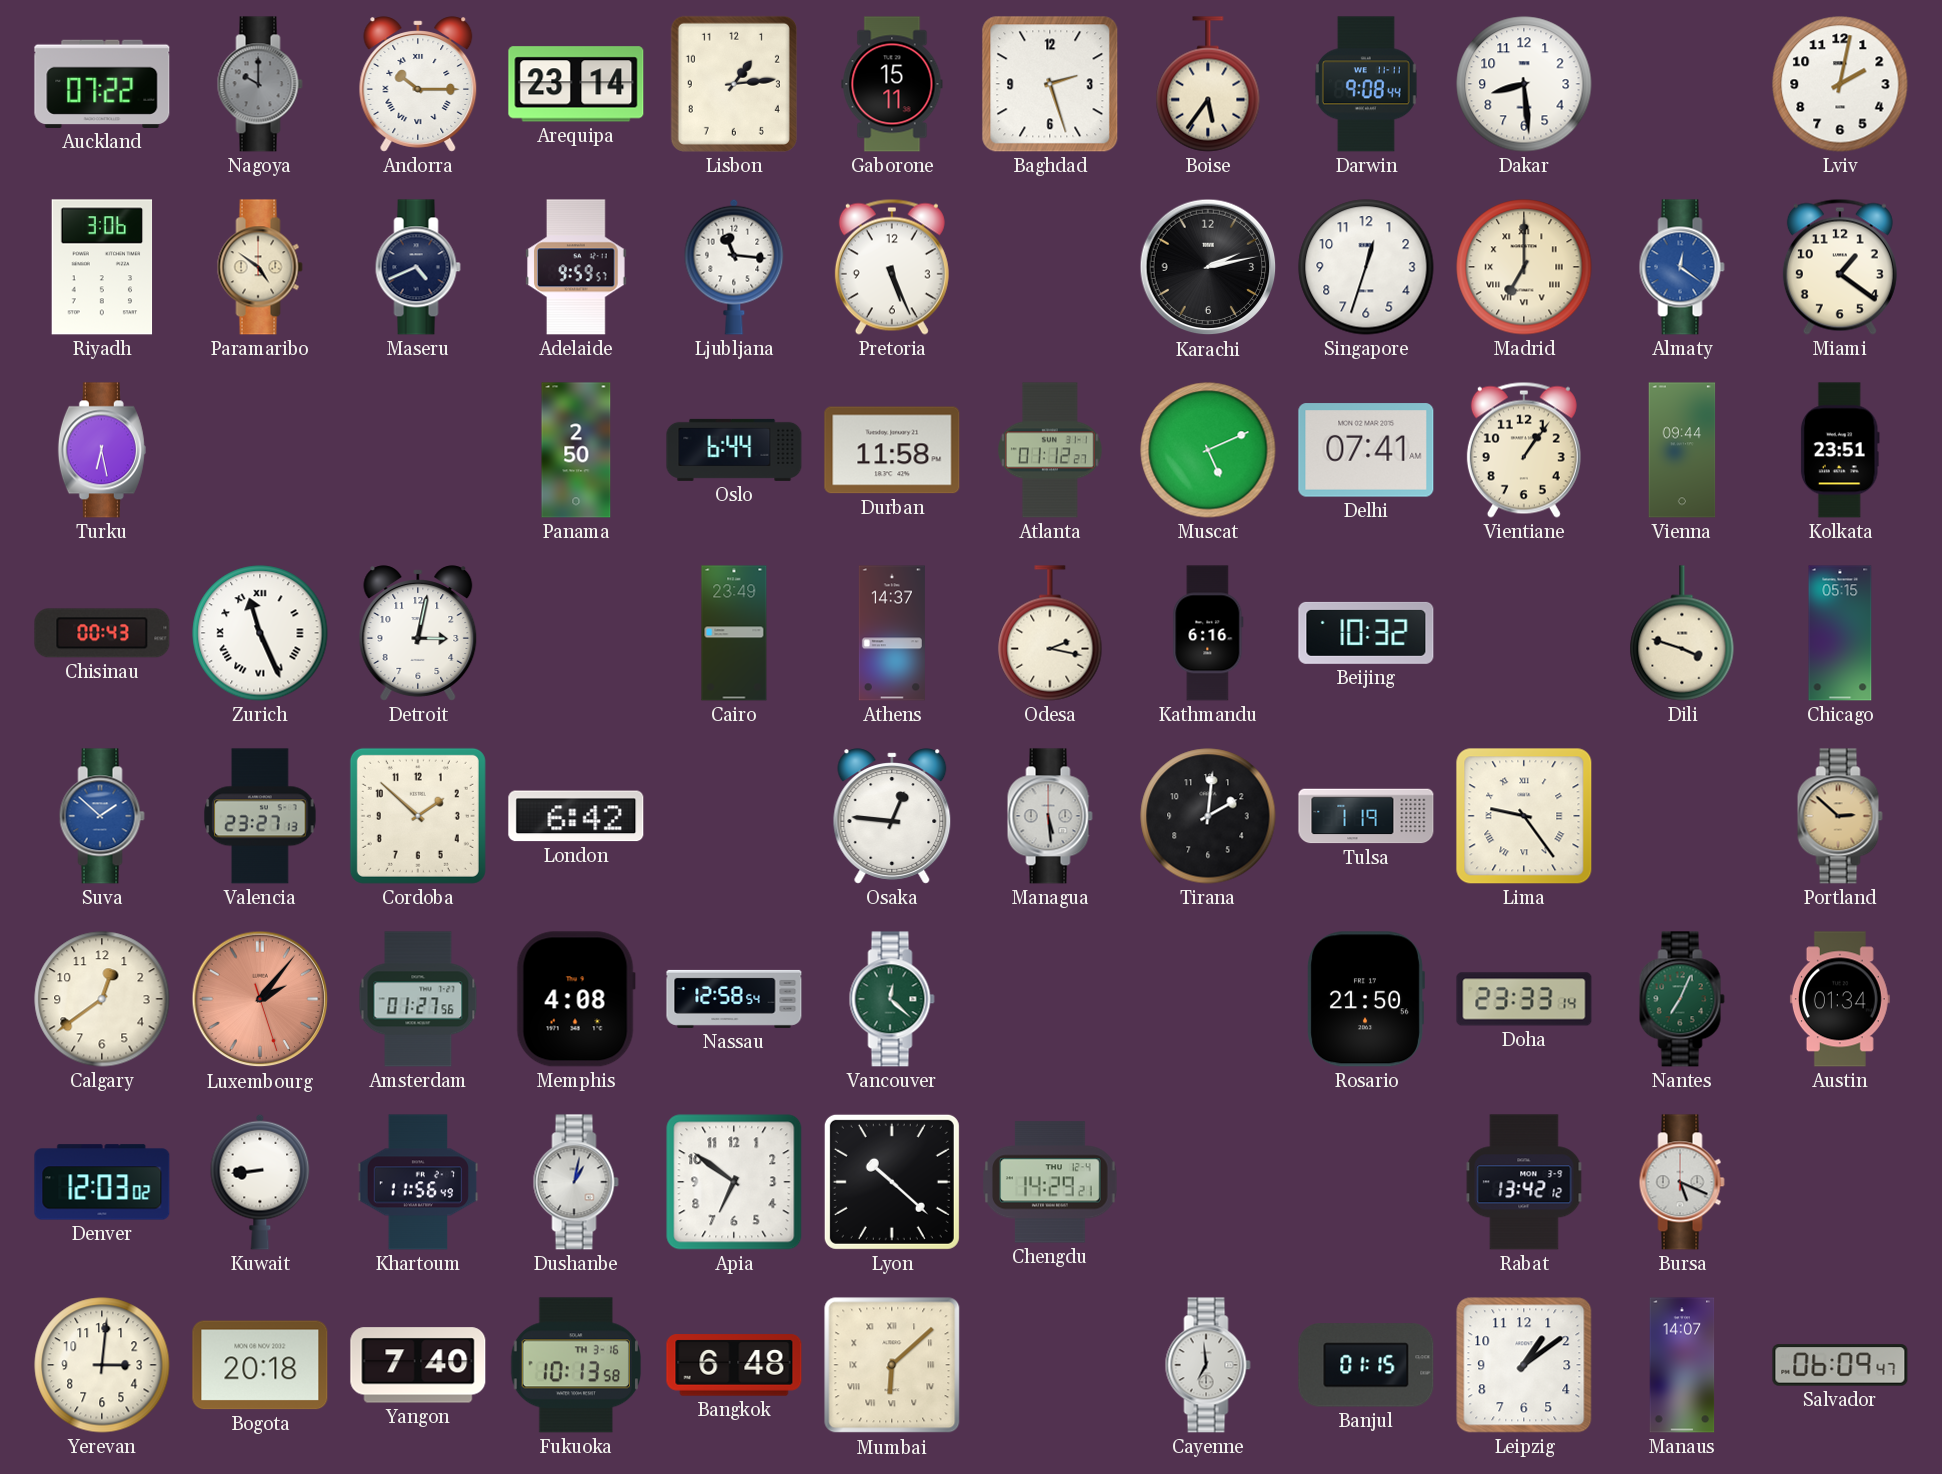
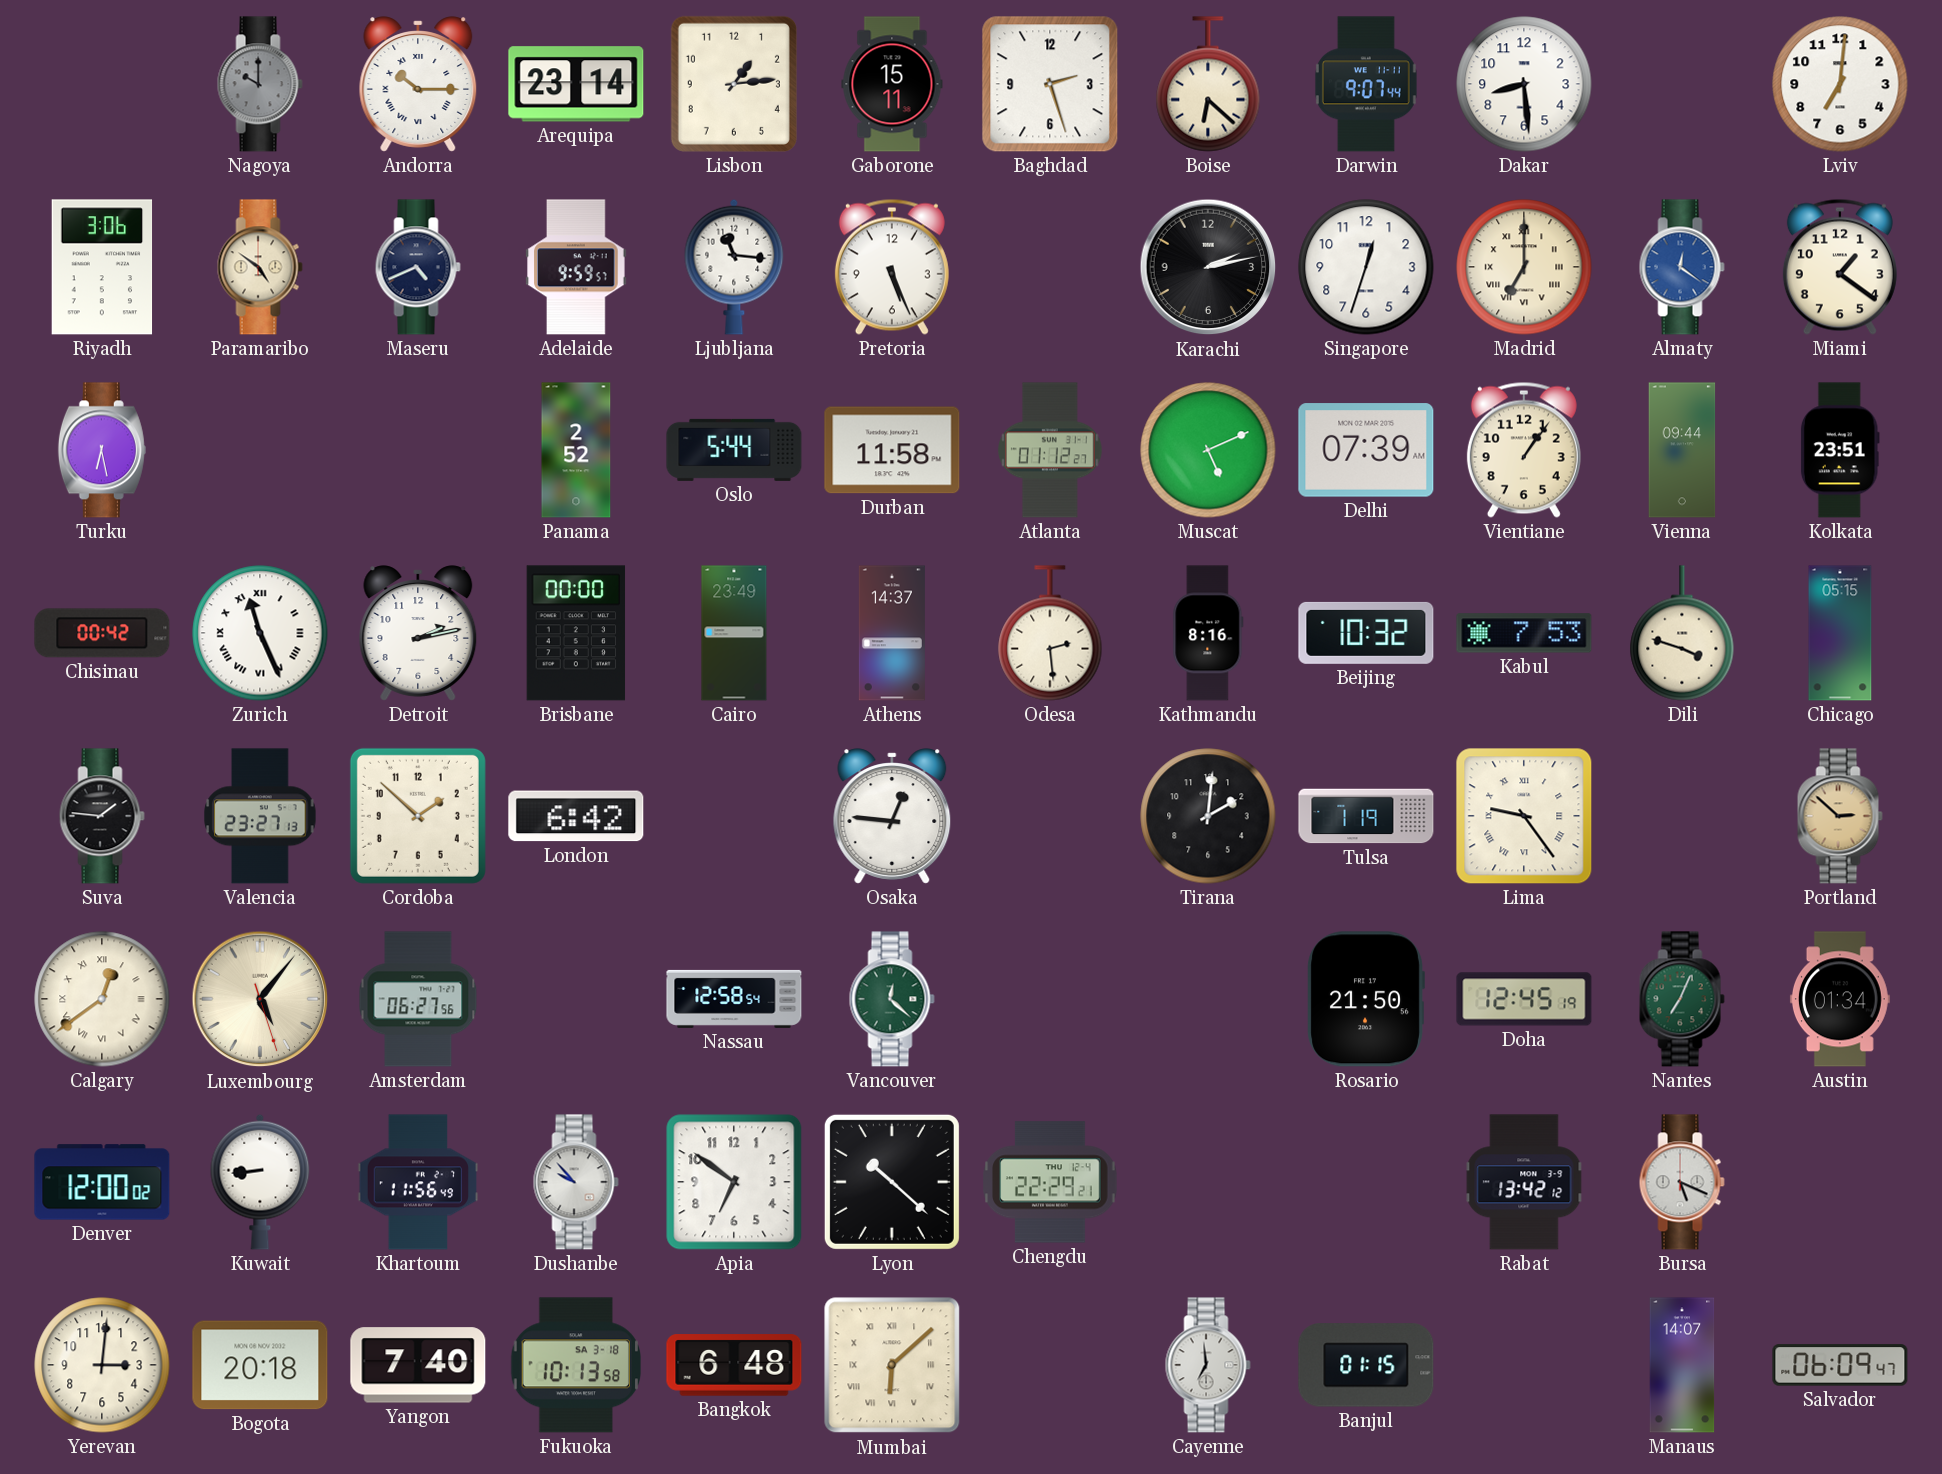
Auckland: 07:22 -> none (102, 84)
Boise: 5:36 -> 6:22 (1208, 84)
Darwin: 9:08 -> 9:07 (1366, 84)
Lviv: 2:02 -> 7:01 (1840, 84)
Panama: 2:50 -> 2:52 (576, 450)
Oslo: 6:44 -> 5:44 (734, 450)
Delhi: 07:41 -> 07:39 (1366, 450)
Chisinau: 00:43 -> 00:42 (102, 633)
Detroit: 3:02 -> 2:13 (418, 633)
Brisbane: none -> 00:00 (576, 633)
Odesa: 2:17 -> 2:29 (1050, 633)
Kathmandu: 6:16 -> 8:16 (1208, 633)
Kabul: none -> 7:53 (1524, 633)
Suva: 1:52 -> 1:46 (102, 816)
Suva dial: blue -> black (102, 816)
Managua: 5:29 -> none (1050, 816)
Calgary numerals: Arabic -> Roman (102, 999)
Luxembourg: 2:06 -> 5:06 (260, 999)
Luxembourg dial: salmon -> cream (260, 999)
Amsterdam: 01:27 -> 06:27 (418, 999)
Memphis: 4:08 -> none (576, 999)
Doha: 23:33 -> 12:45 (1524, 999)
Denver: 12:03 -> 12:00 (102, 1182)
Dushanbe: 1:02 -> 9:53 (576, 1182)
Chengdu: 14:29 -> 22:29 (1050, 1182)
Fukuoka date: TH 3-16 -> SA 3-18 (576, 1365)
Leipzig: 1:09 -> none (1524, 1365)
